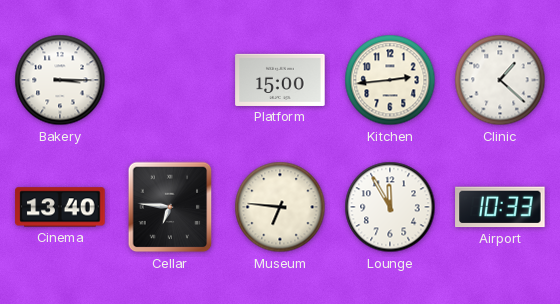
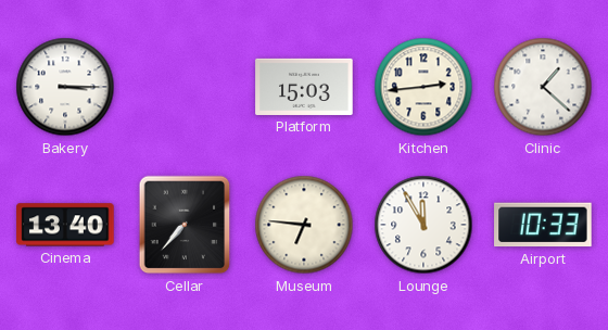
Platform: 15:00 -> 15:03 (304, 87)
Cellar: 6:46 -> 7:37 (185, 225)
